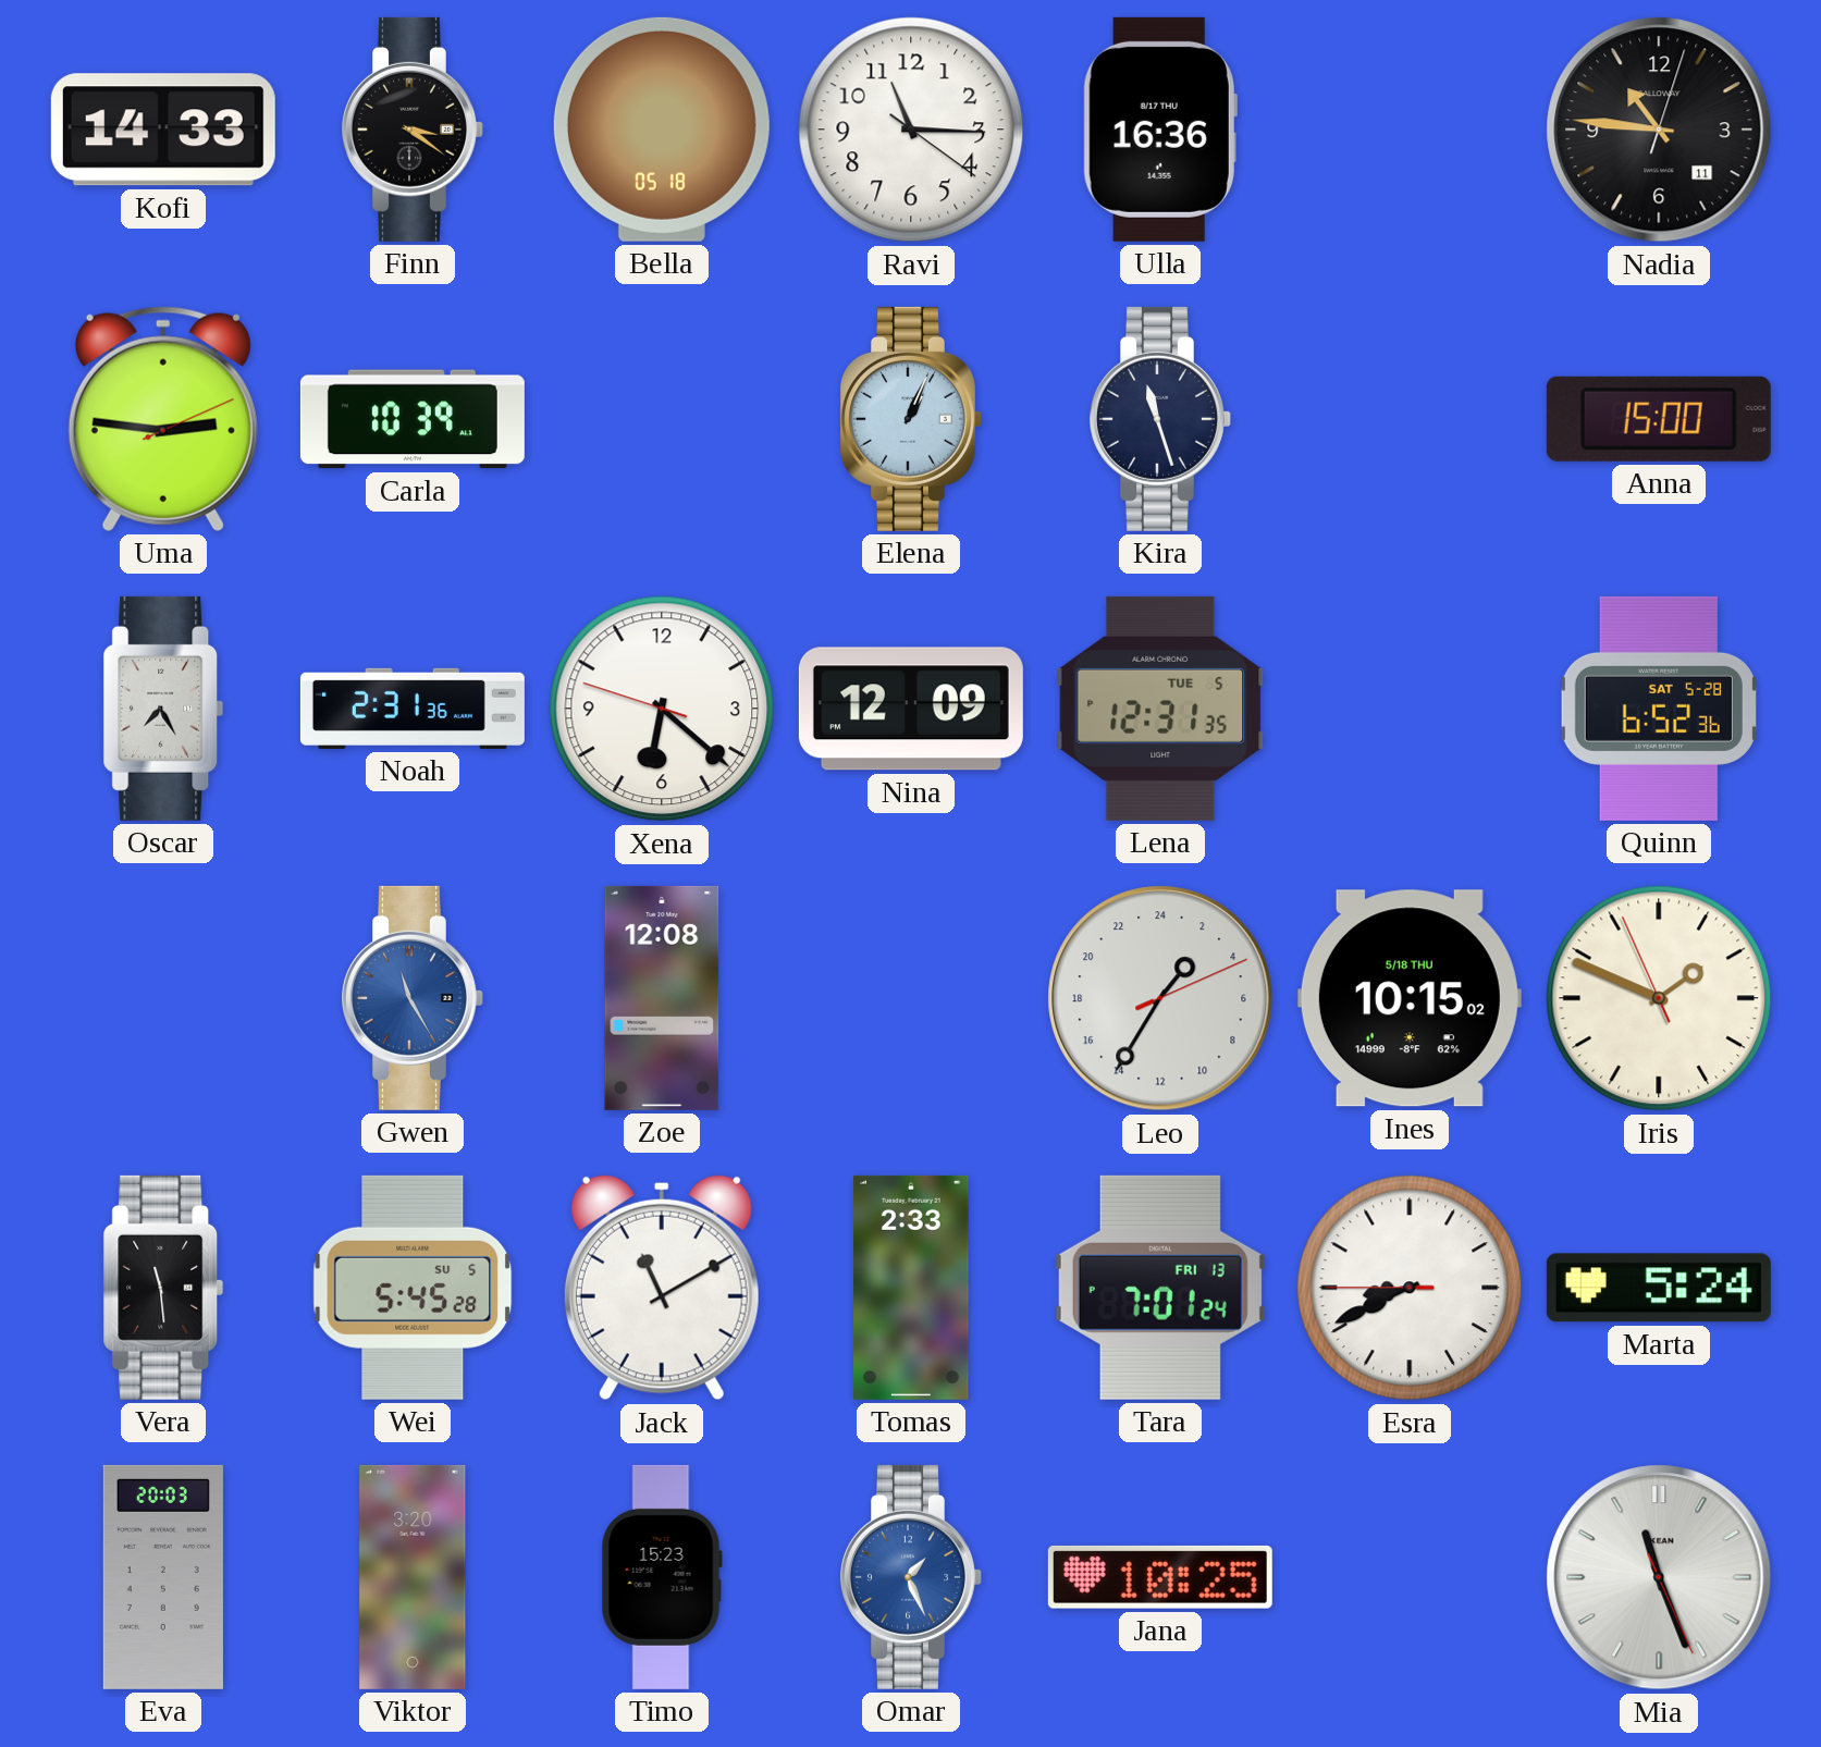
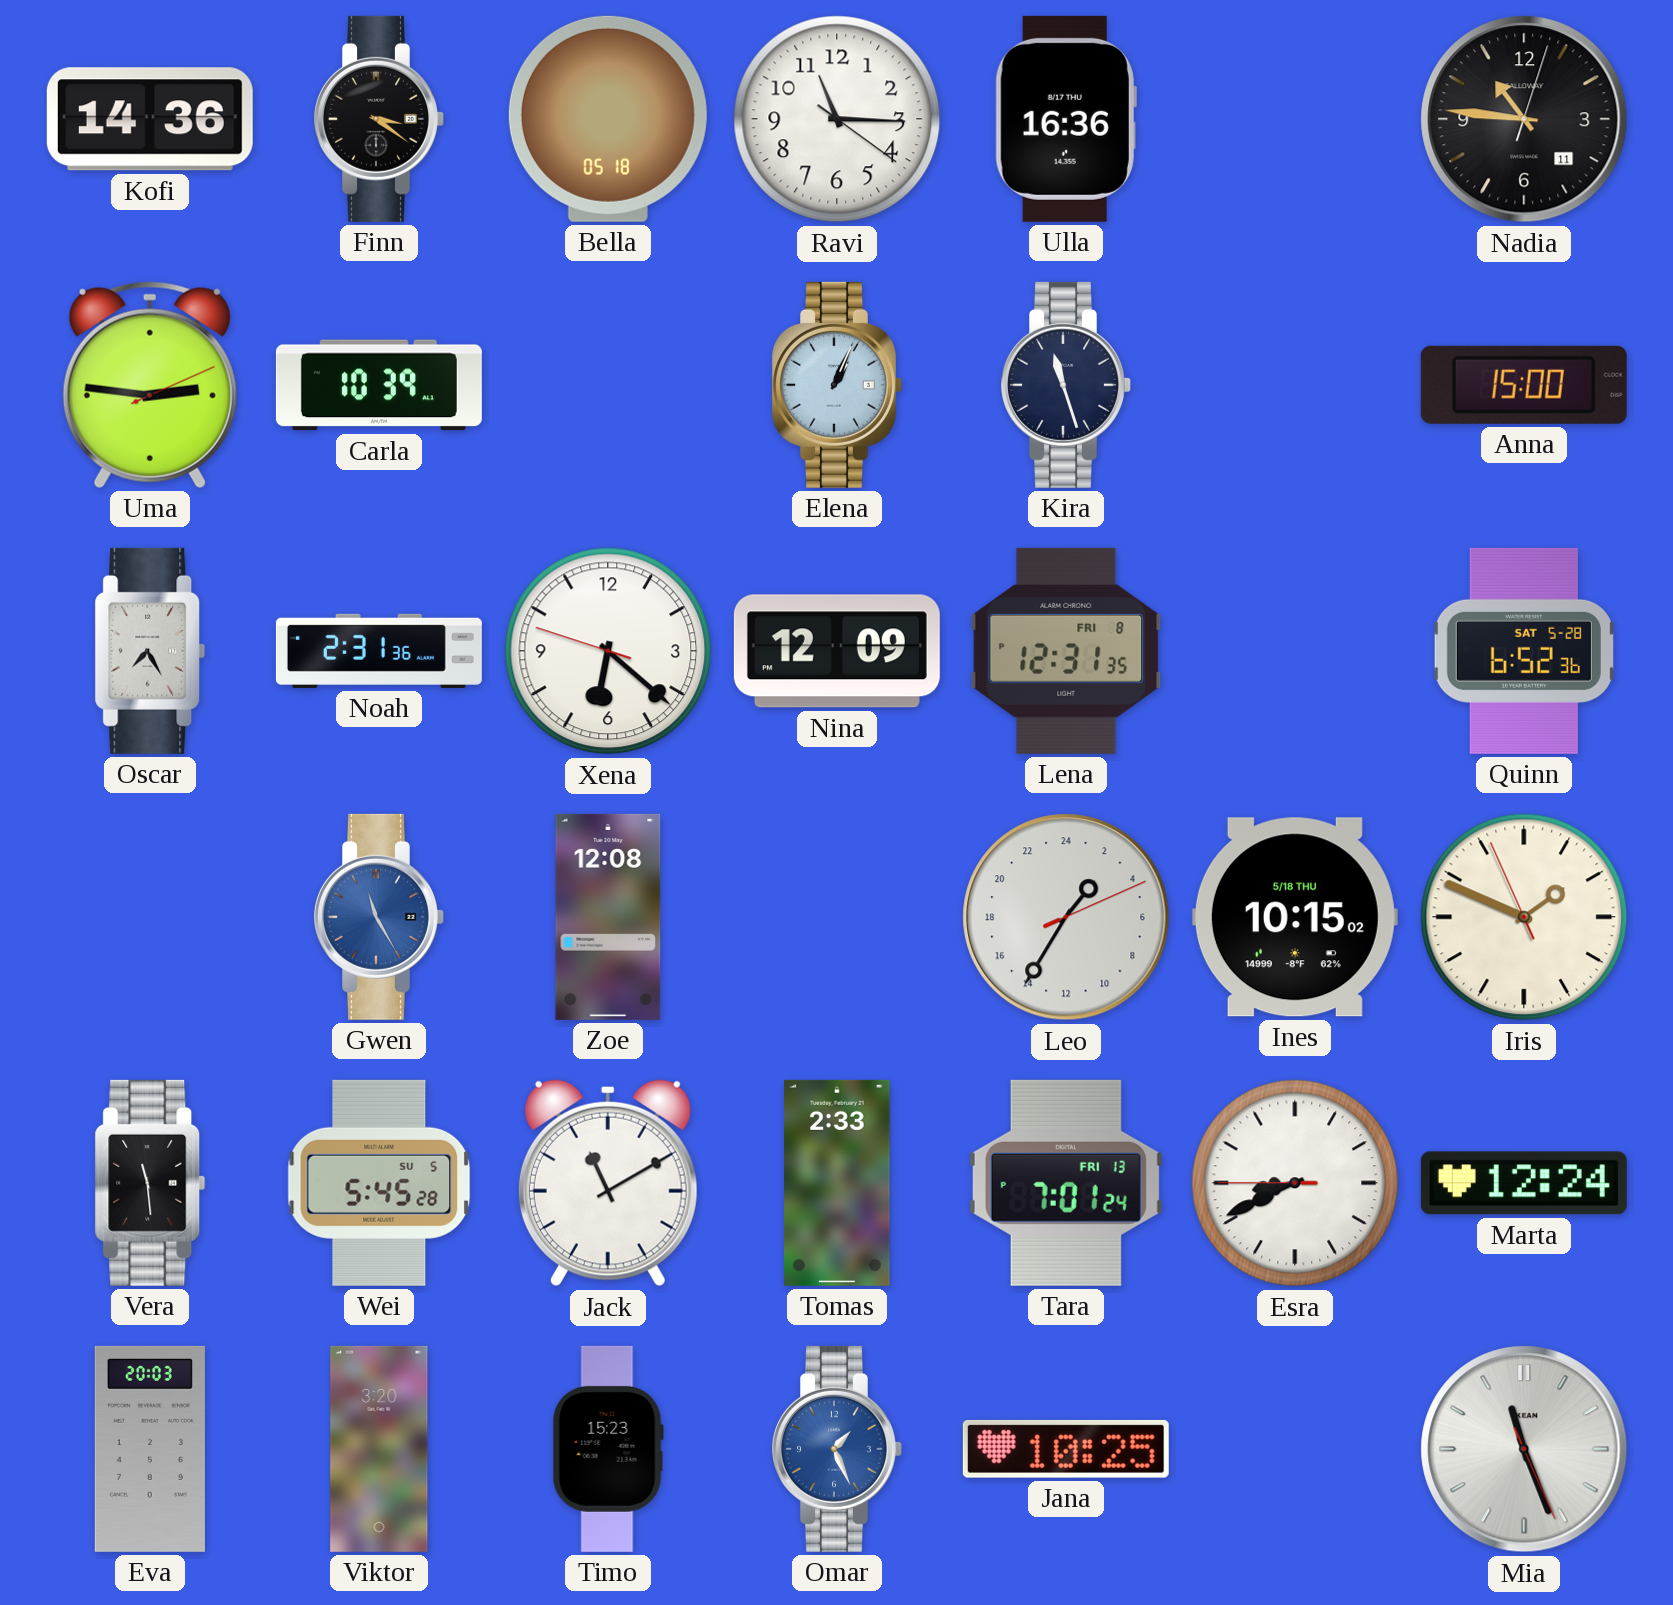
Kofi: 14:33 -> 14:36 (150, 119)
Lena date: TUE 5 -> FRI 8 (1066, 651)
Marta: 5:24 -> 12:24 (1524, 1183)
